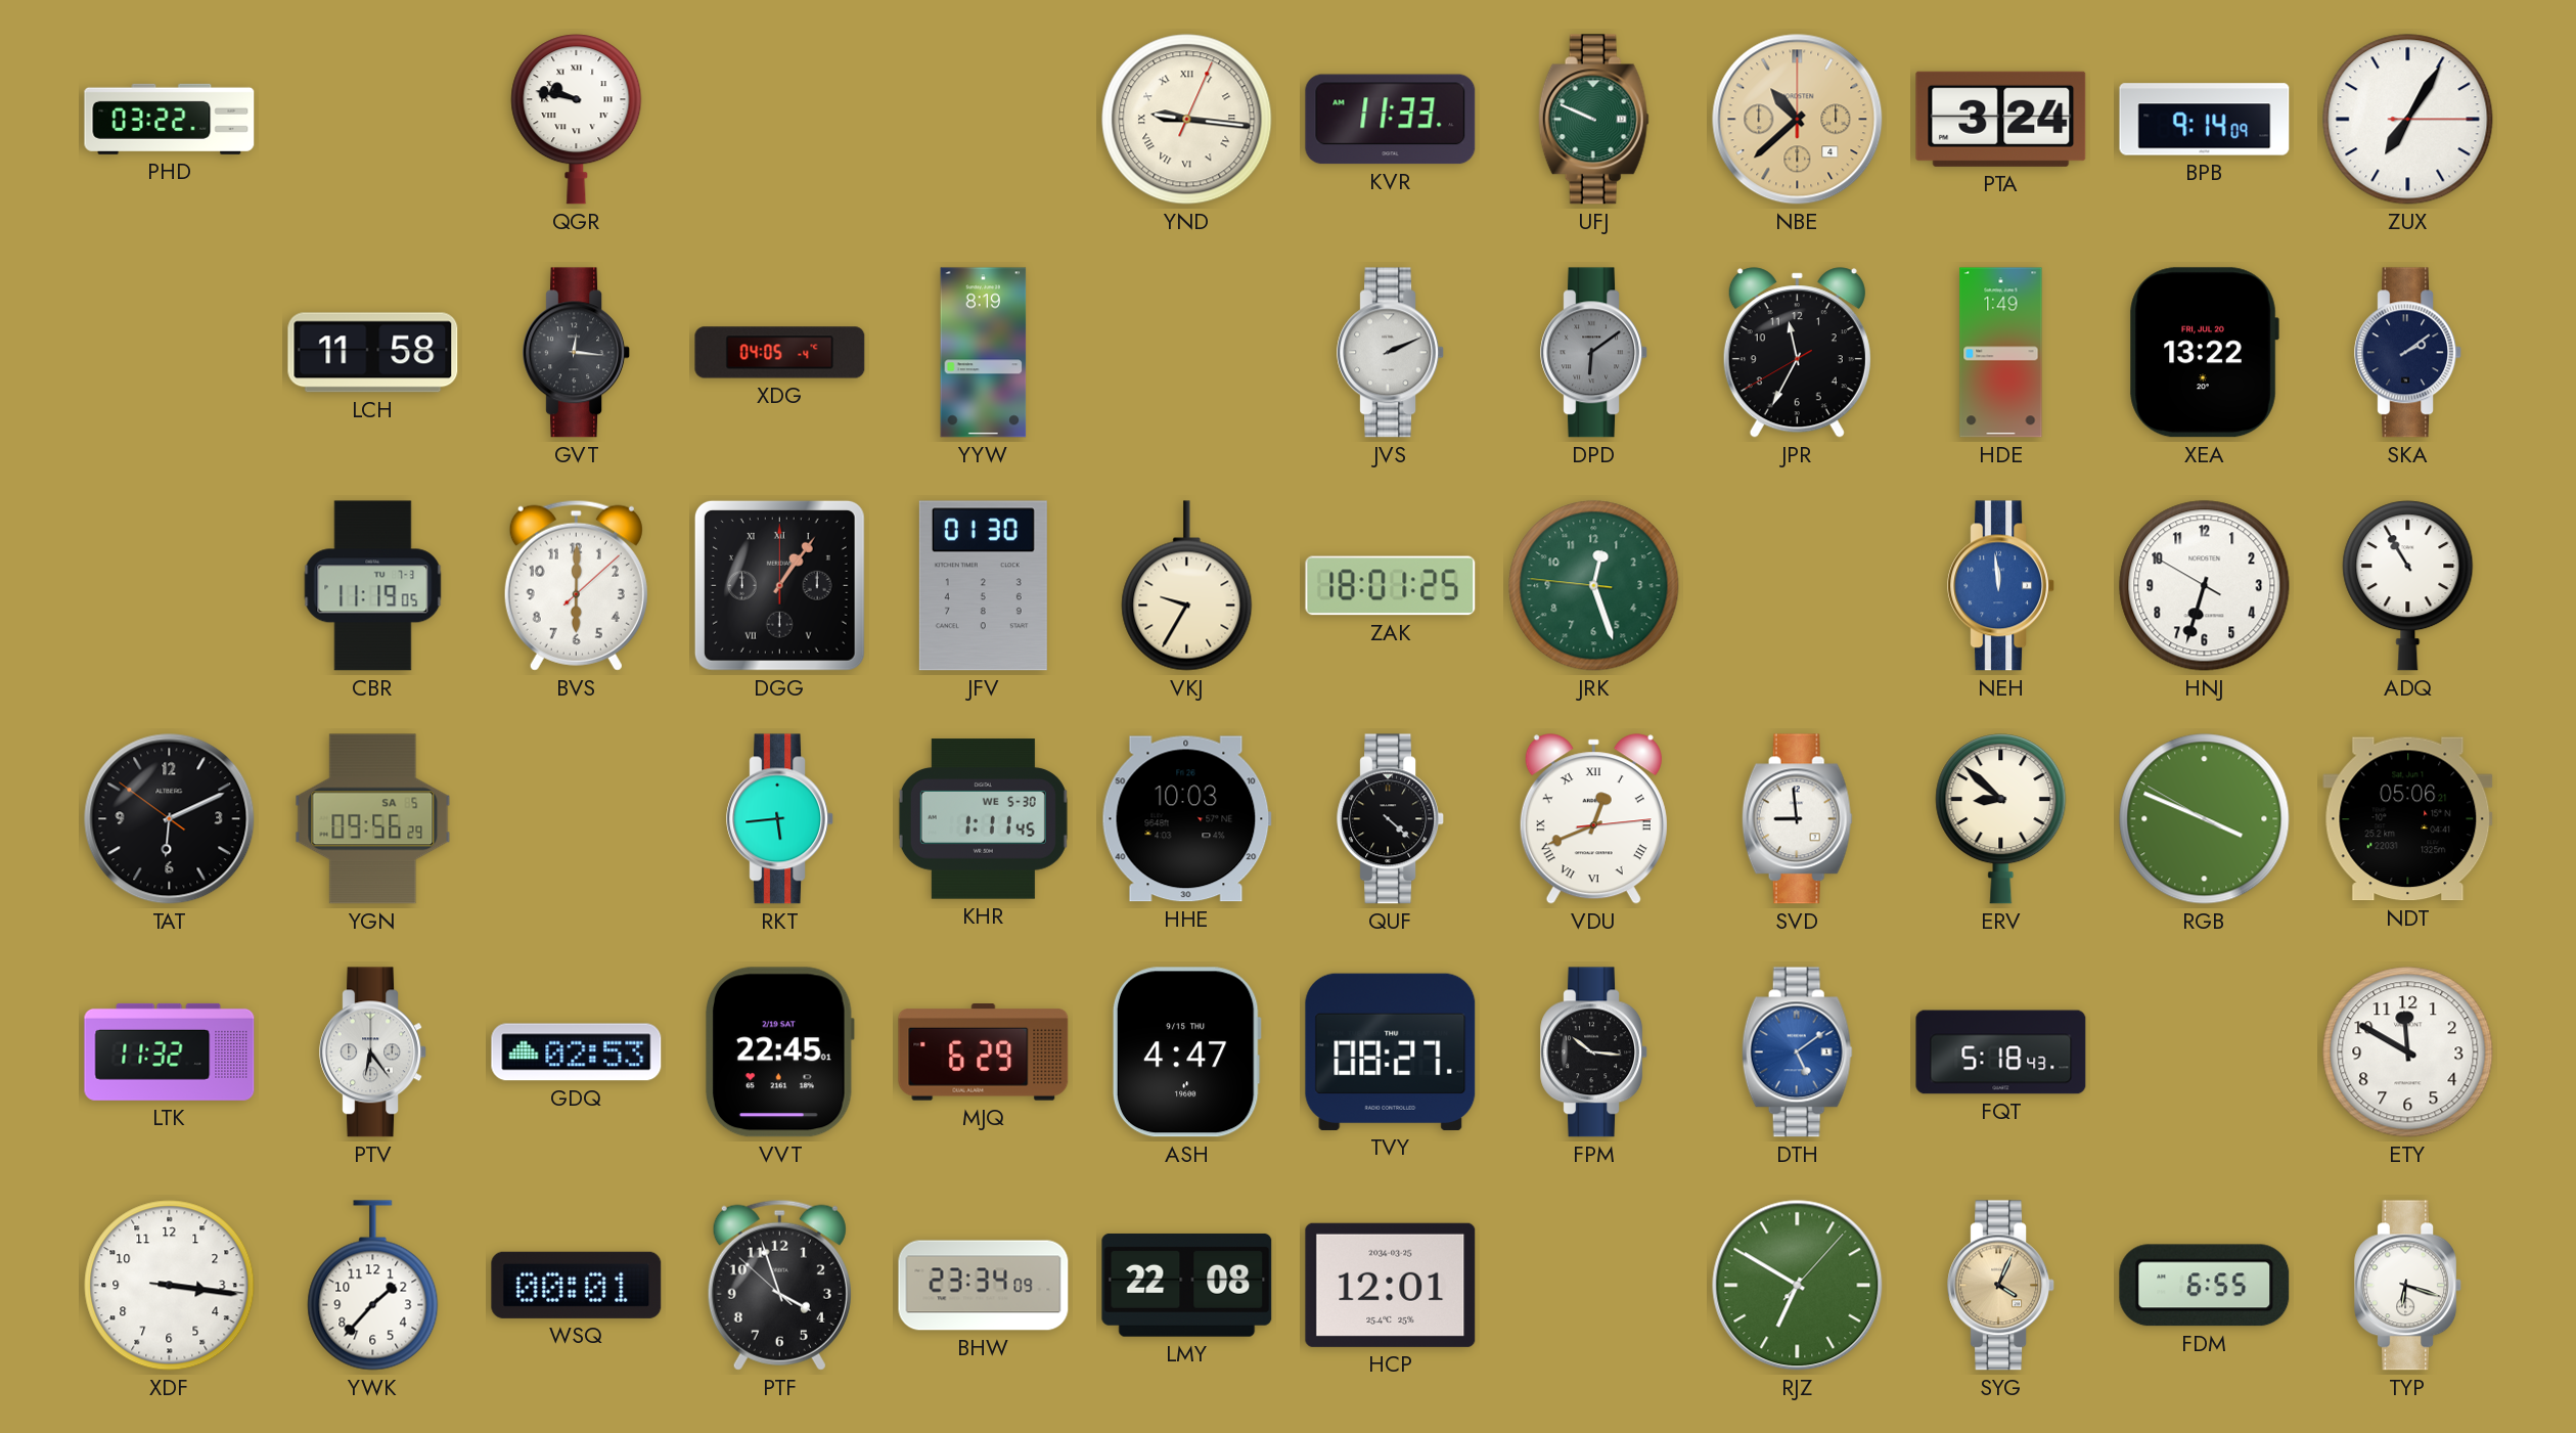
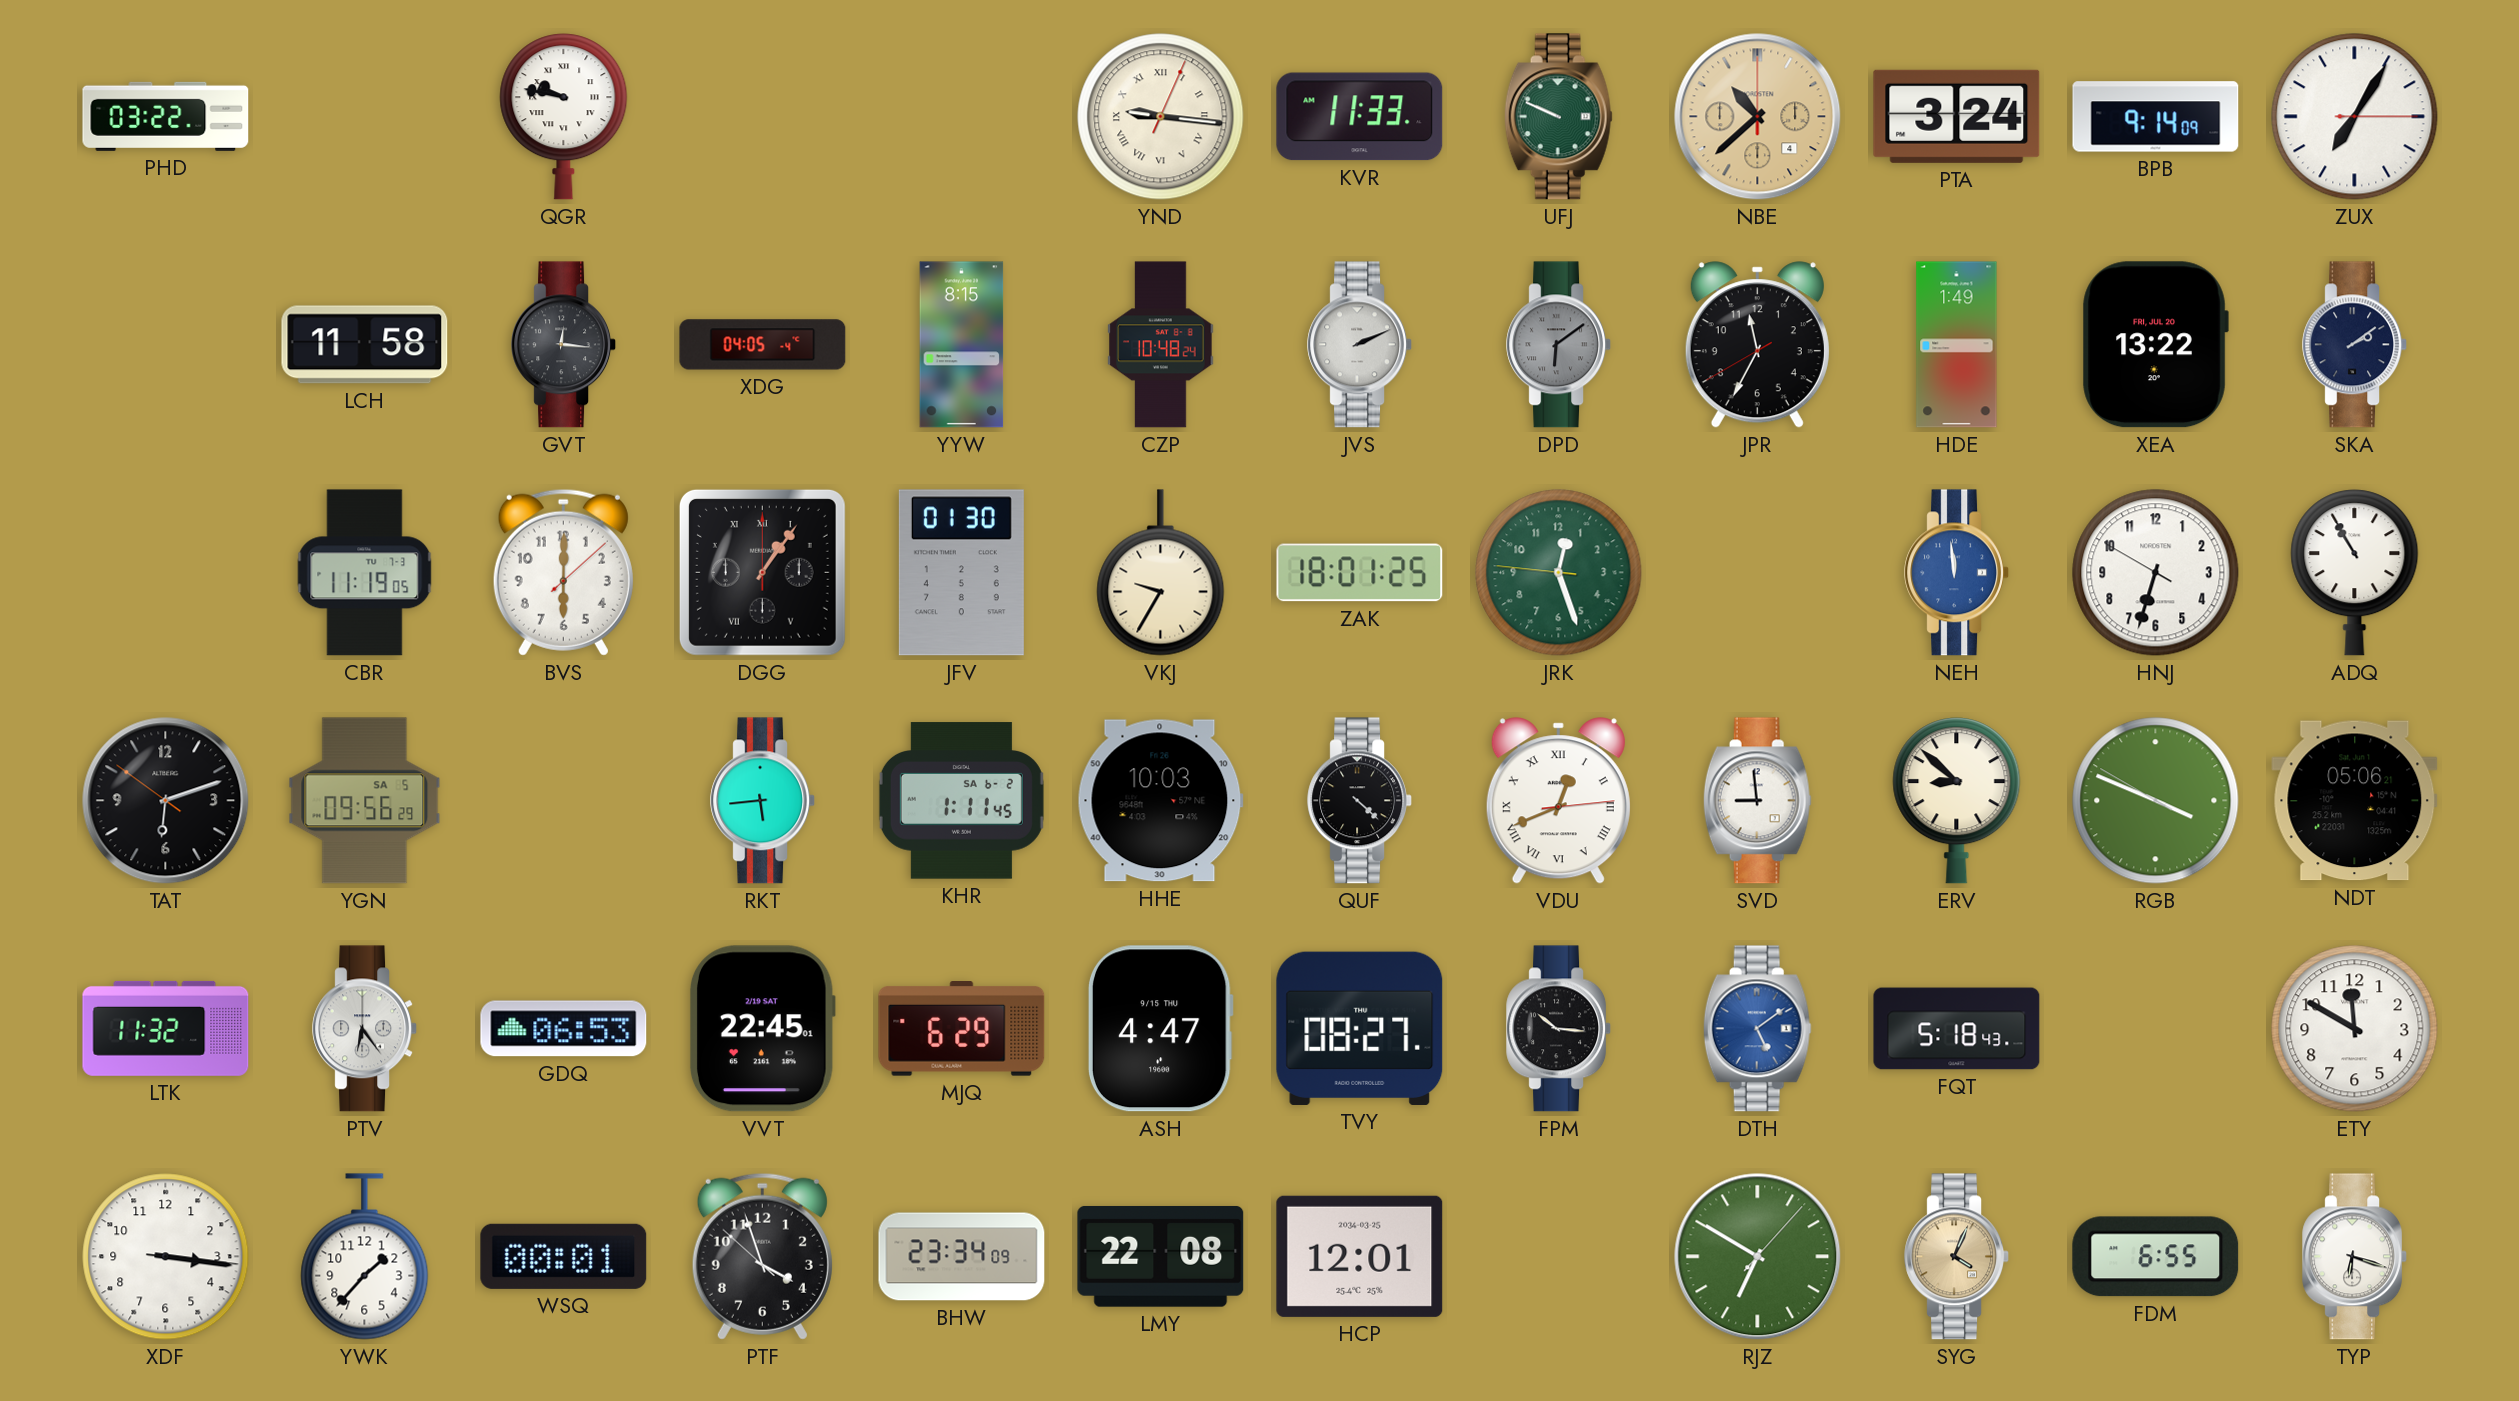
YYW: 8:19 -> 8:15 (962, 345)
CZP: none -> 10:48 (1161, 345)
TAT: 6:10 -> 6:11 (166, 801)
KHR date: WE 5-30 -> SA 6-2 (961, 801)
GDQ: 02:53 -> 06:53 (564, 1029)
